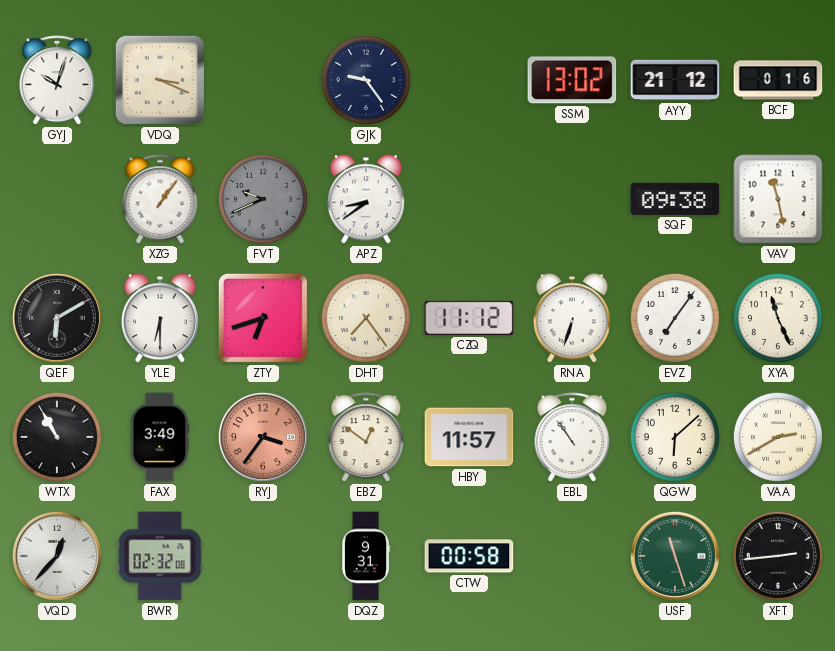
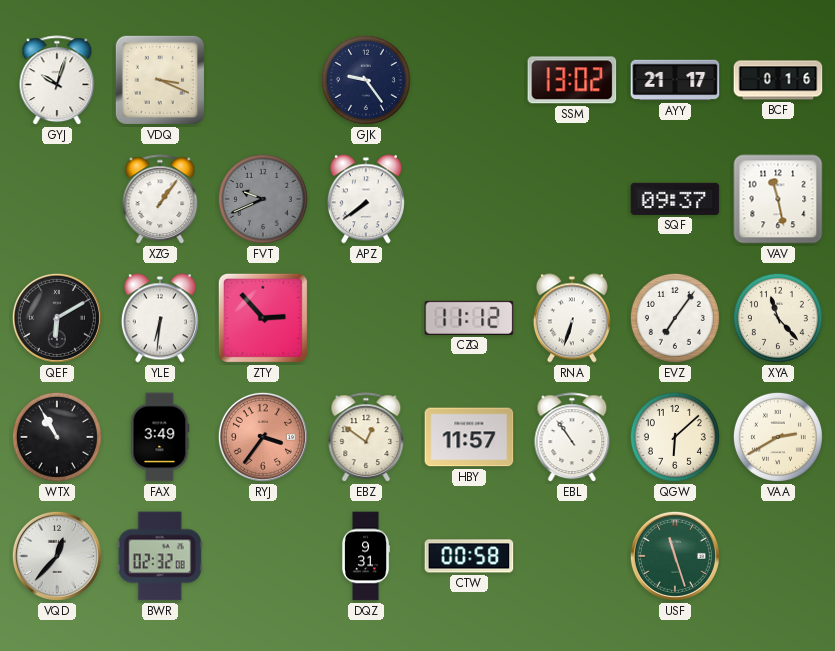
AYY: 21:12 -> 21:17 (675, 80)
APZ: 8:39 -> 7:39 (366, 199)
SQF: 09:38 -> 09:37 (675, 199)
YLE: 6:30 -> 6:31 (160, 318)
ZTY: 6:42 -> 2:53 (263, 318)
DHT: 7:24 -> none (366, 318)
XYA: 11:26 -> 11:23 (778, 318)
XFT: 2:44 -> none (778, 556)
